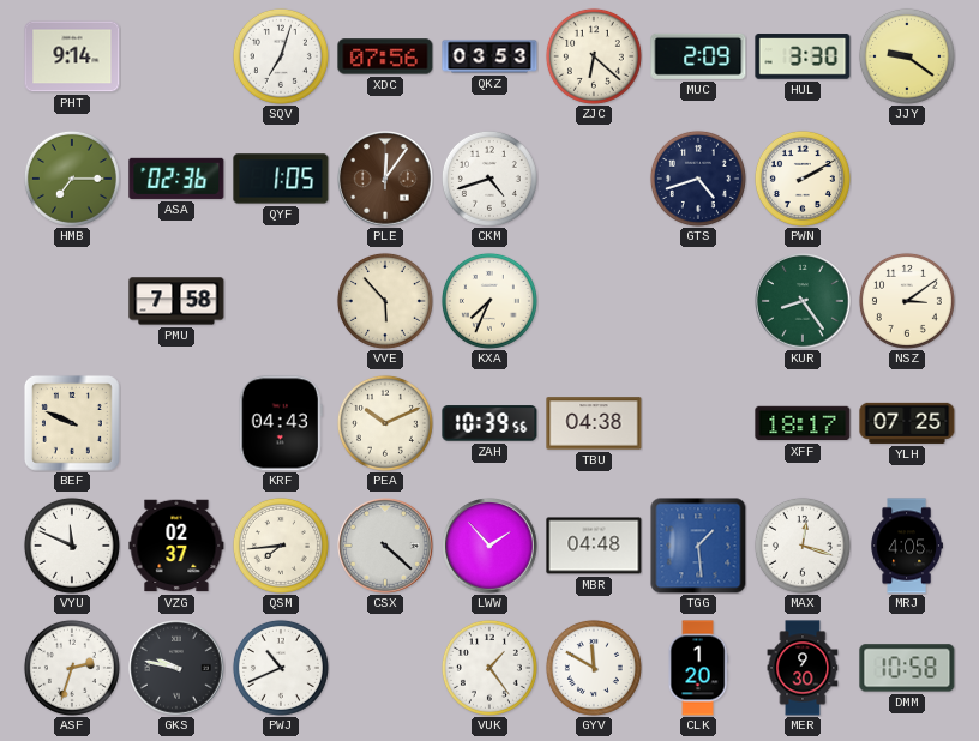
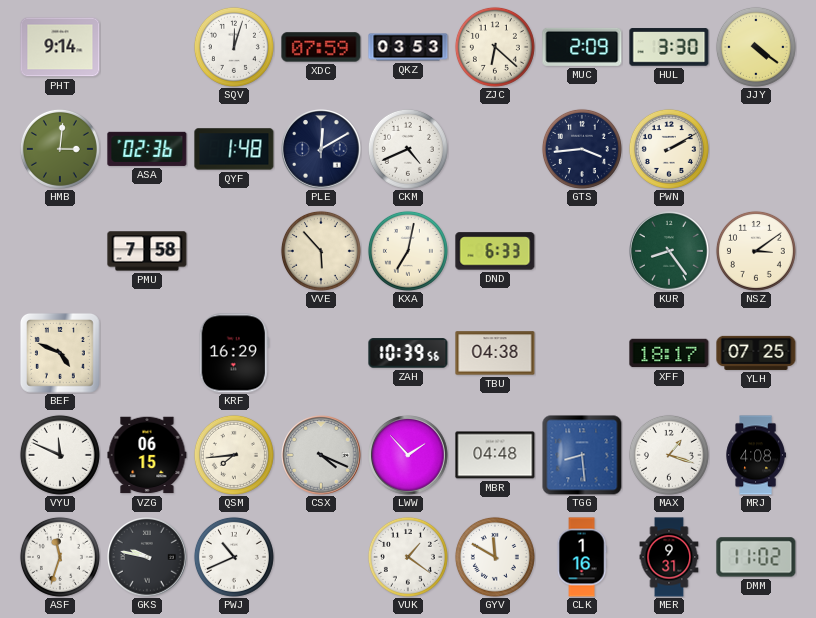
SQV: 7:03 -> 12:03 (234, 47)
XDC: 07:56 -> 07:59 (321, 47)
JJY: 9:21 -> 4:21 (756, 47)
HMB: 7:15 -> 3:01 (60, 149)
QYF: 1:05 -> 1:48 (234, 149)
PLE: 12:06 -> 12:10 (321, 149)
PLE dial: brown -> navy (321, 149)
CKM: 4:42 -> 4:41 (408, 149)
GTS: 4:42 -> 3:44 (582, 149)
KXA: 7:34 -> 7:02 (408, 251)
DND: none -> 6:33 (495, 251)
BEF: 9:49 -> 4:49 (60, 353)
KRF: 04:43 -> 16:29 (234, 353)
PEA: 10:11 -> none (385, 423)
VZG: 02:37 -> 06:15 (147, 455)
CSX: 4:22 -> 4:19 (321, 455)
TGG: 1:29 -> 8:29 (582, 455)
MAX: 12:18 -> 1:18 (669, 455)
MRJ: 4:05 -> 4:08 (756, 455)
ASF: 2:33 -> 11:33 (60, 557)
VUK: 1:24 -> 1:21 (408, 557)
CLK: 1:20 -> 1:16 (582, 557)
MER: 9:30 -> 9:31 (669, 557)
DMM: 10:58 -> 11:02 (756, 557)
